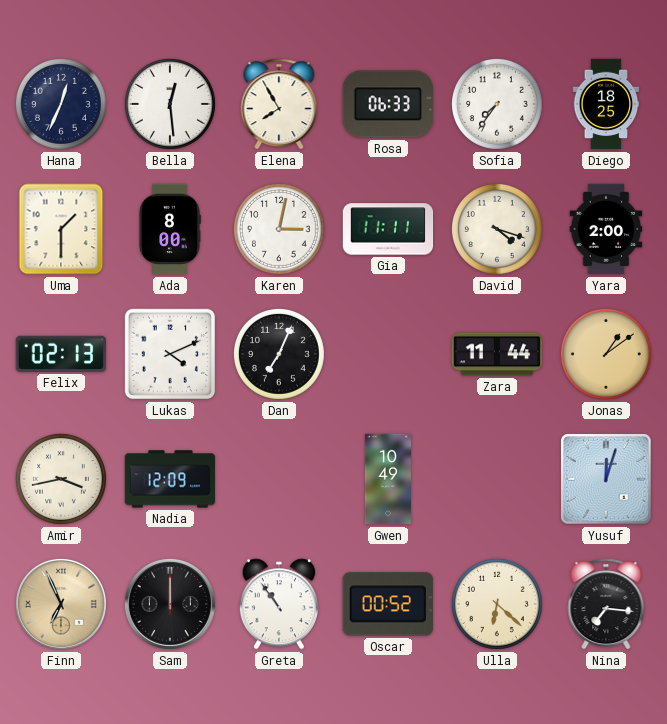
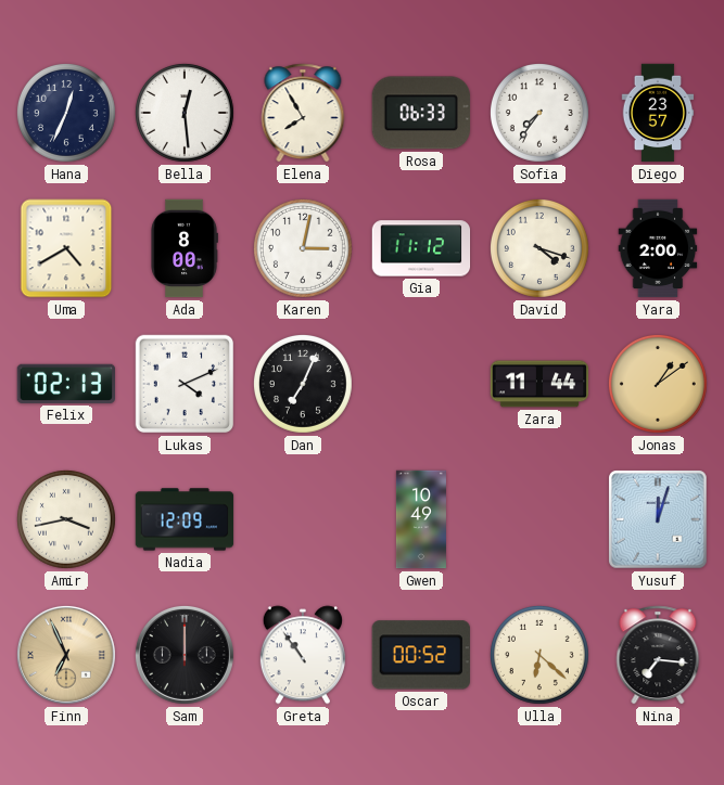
Diego: 18:25 -> 23:57 (658, 113)
Uma: 1:30 -> 4:40 (66, 248)
Gia: 11:11 -> 11:12 (421, 248)
